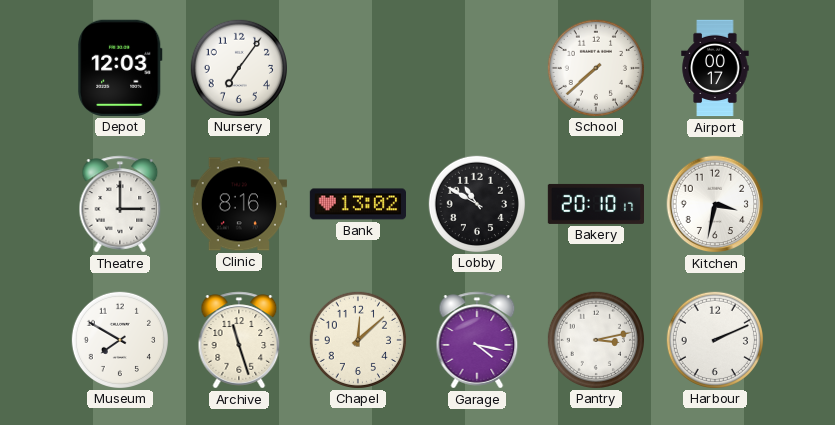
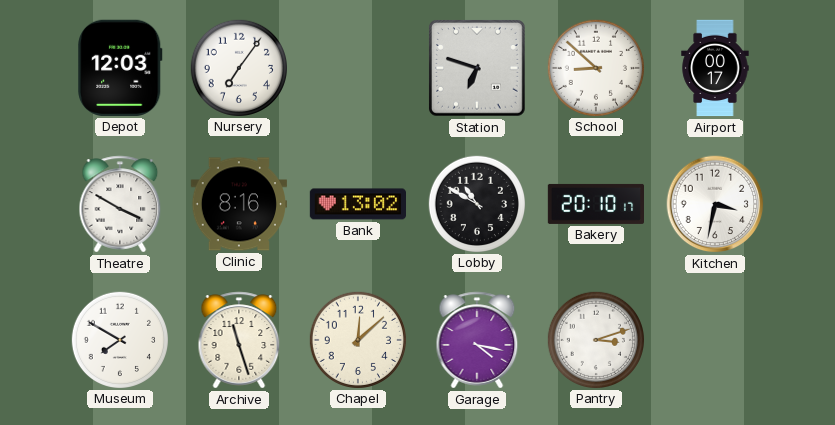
Station: none -> 6:48 (478, 69)
School: 7:38 -> 8:52 (595, 67)
Theatre: 3:00 -> 3:50 (120, 204)
Pantry: 3:13 -> 3:12 (595, 339)
Harbour: 2:11 -> none (714, 339)
